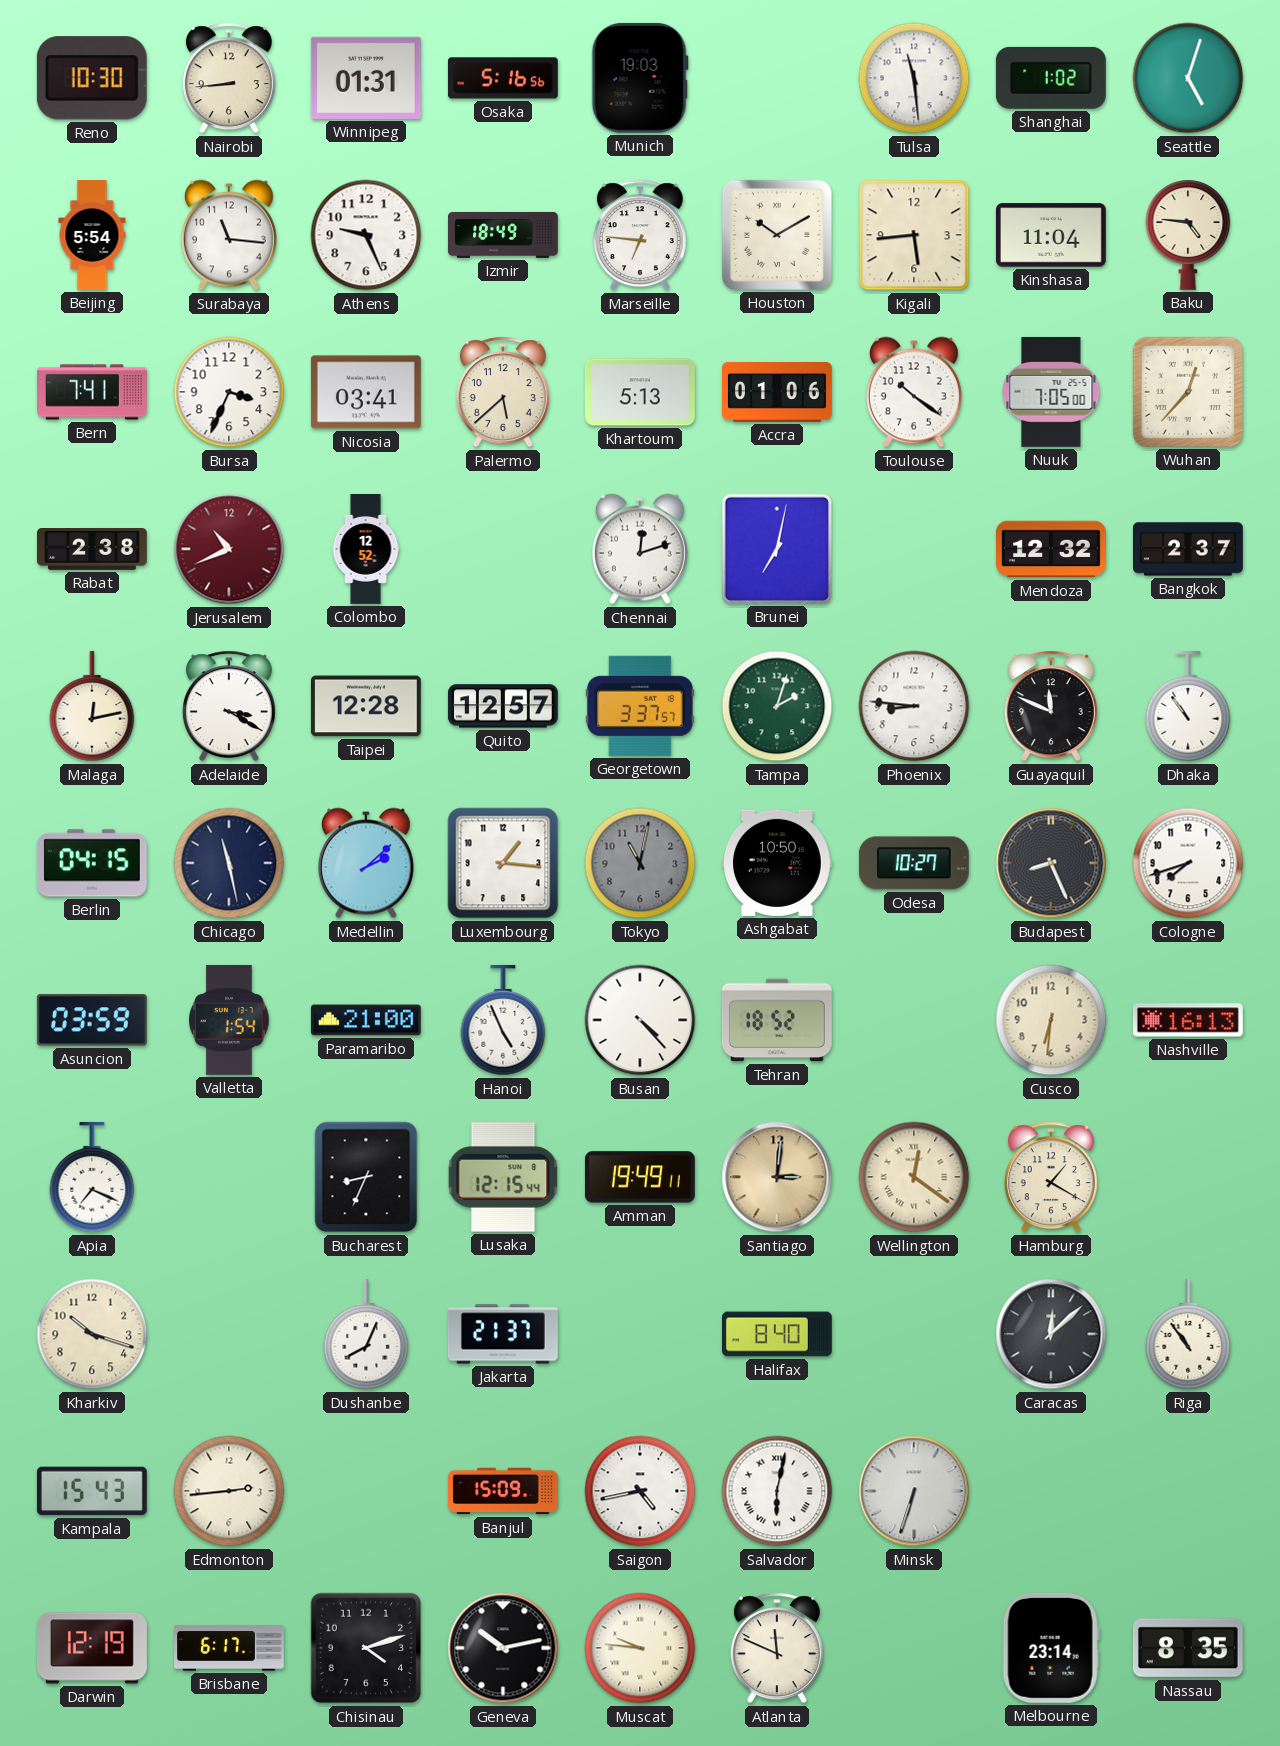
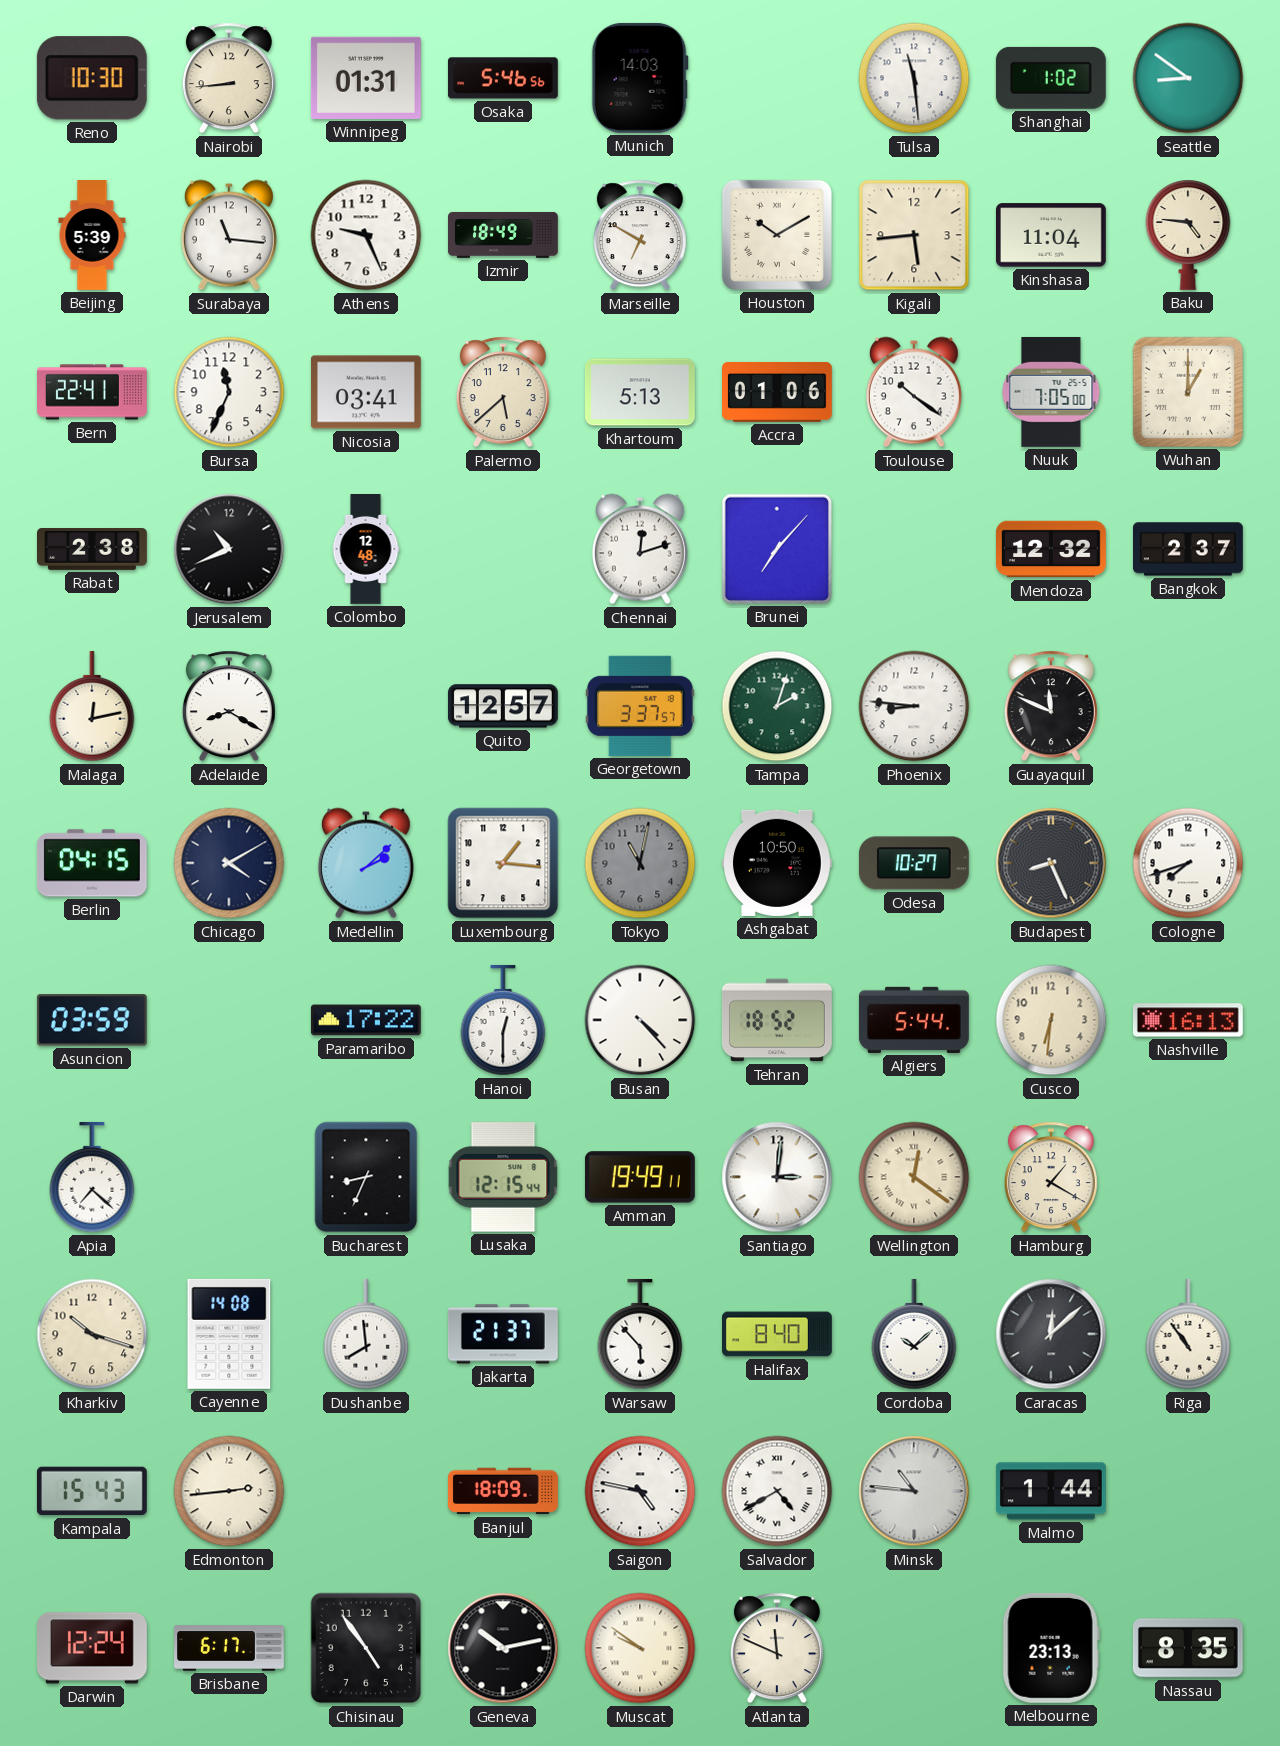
Osaka: 5:16 -> 5:46 (503, 78)
Munich: 19:03 -> 14:03 (640, 78)
Seattle: 5:03 -> 8:51 (1188, 78)
Beijing: 5:54 -> 5:39 (92, 235)
Marseille: 6:46 -> 6:50 (640, 235)
Bern: 7:41 -> 22:41 (93, 392)
Bursa: 3:34 -> 11:34 (229, 392)
Wuhan: 12:37 -> 1:00 (1188, 392)
Jerusalem dial: burgundy -> black (229, 549)
Colombo: 12:52 -> 12:48 (366, 550)
Brunei: 7:02 -> 7:07 (777, 549)
Adelaide: 3:20 -> 8:20 (229, 706)
Taipei: 12:28 -> none (366, 706)
Dhaka: 10:54 -> none (1188, 706)
Chicago: 11:28 -> 4:10 (229, 863)
Valletta: 1:54 -> none (229, 1020)
Paramaribo: 21:00 -> 17:22 (366, 1020)
Hanoi: 4:56 -> 12:30 (503, 1020)
Algiers: none -> 5:44 (914, 1020)
Apia: 7:19 -> 7:22 (92, 1177)
Santiago dial: champagne -> white (777, 1177)
Cayenne: none -> 14:08 (229, 1334)
Dushanbe: 8:04 -> 7:59 (366, 1334)
Warsaw: none -> 5:53 (640, 1334)
Cordoba: none -> 10:08 (914, 1334)
Banjul: 15:09 -> 18:09 (503, 1491)
Saigon: 4:43 -> 4:47 (640, 1491)
Salvador: 6:02 -> 4:40 (777, 1491)
Minsk: 6:33 -> 10:46 (914, 1491)
Malmo: none -> 1:44 (1051, 1491)
Darwin: 12:19 -> 12:24 (92, 1648)
Chisinau: 4:12 -> 4:54 (366, 1648)
Muscat: 9:46 -> 9:51 (640, 1648)
Melbourne: 23:14 -> 23:13 (1051, 1648)
